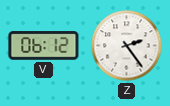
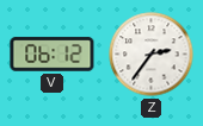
Z: 2:24 -> 2:36 (152, 55)
